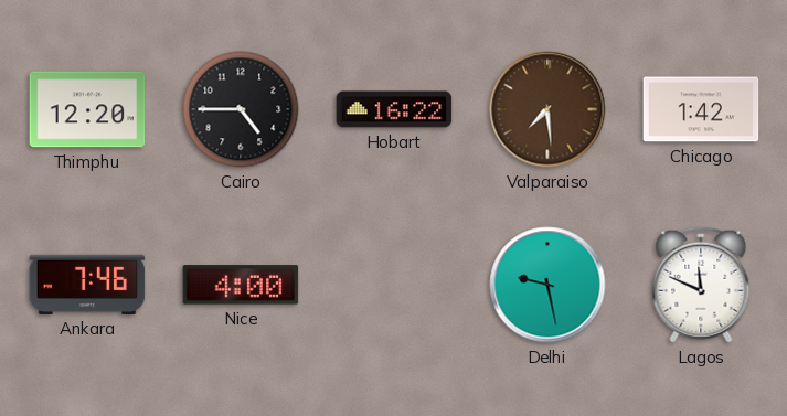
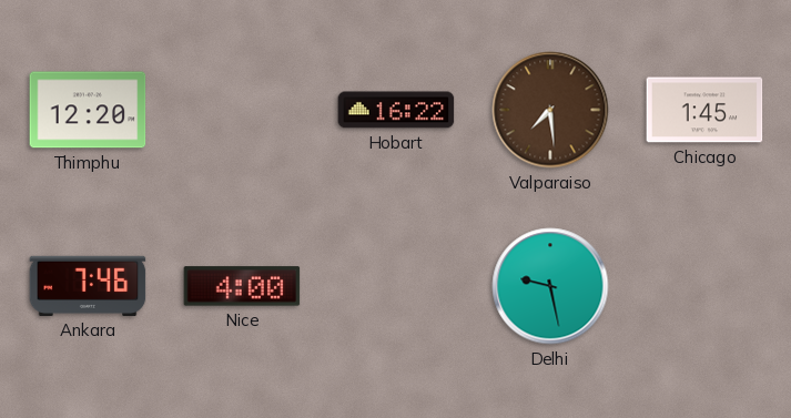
Cairo: 4:45 -> none (241, 109)
Chicago: 1:42 -> 1:45 (704, 110)
Lagos: 11:49 -> none (701, 285)
